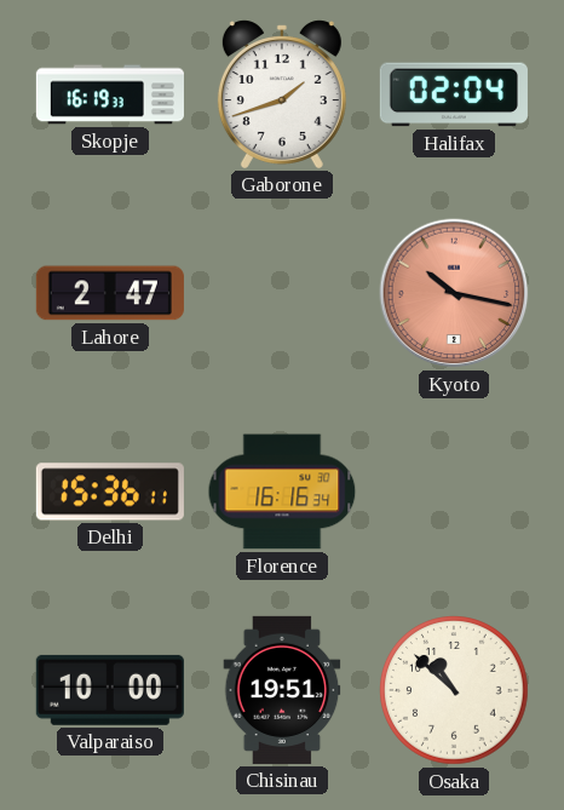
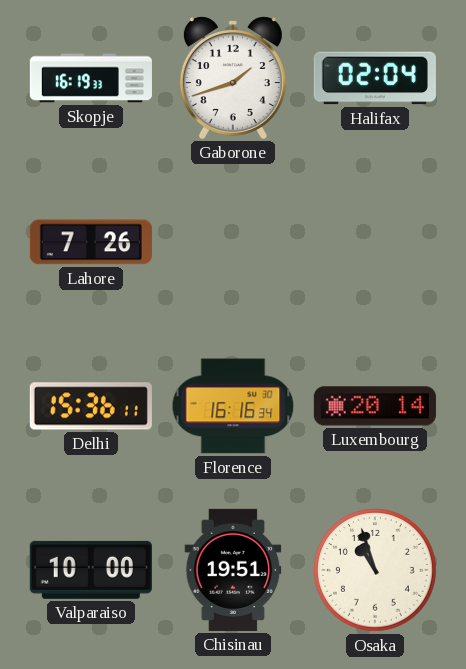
Lahore: 2:47 -> 7:26 (91, 242)
Kyoto: 10:17 -> none (454, 293)
Luxembourg: none -> 20:14 (375, 406)
Osaka: 10:52 -> 10:57 (376, 571)
